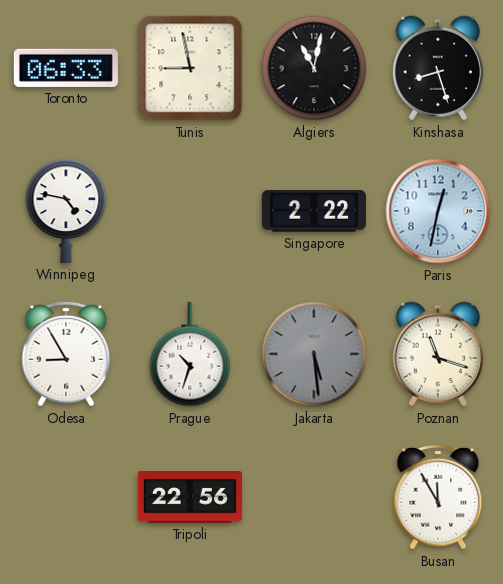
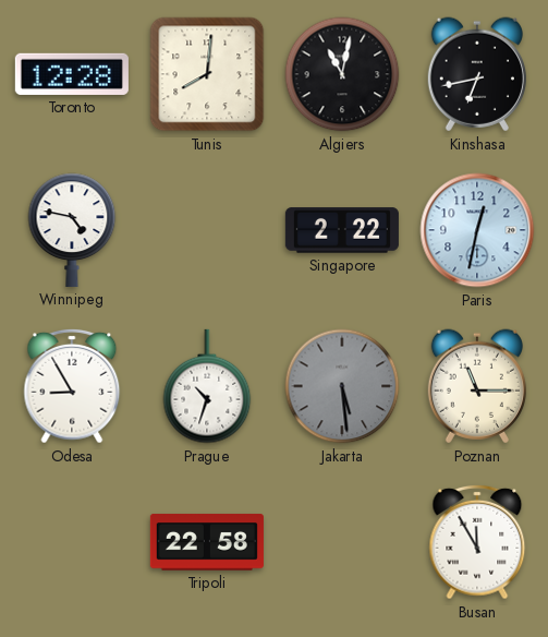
Toronto: 06:33 -> 12:28 (72, 74)
Tunis: 8:58 -> 8:01 (207, 74)
Kinshasa: 8:27 -> 6:43 (477, 74)
Poznan: 11:18 -> 11:15 (477, 386)
Tripoli: 22:56 -> 22:58 (207, 542)
